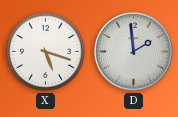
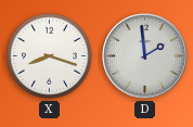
X: 5:18 -> 8:18 (49, 55)
